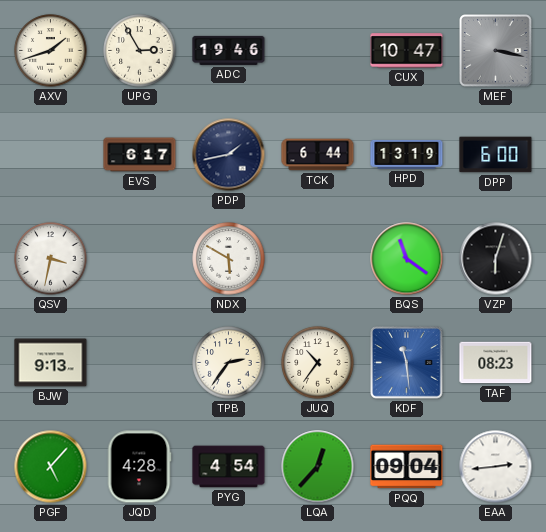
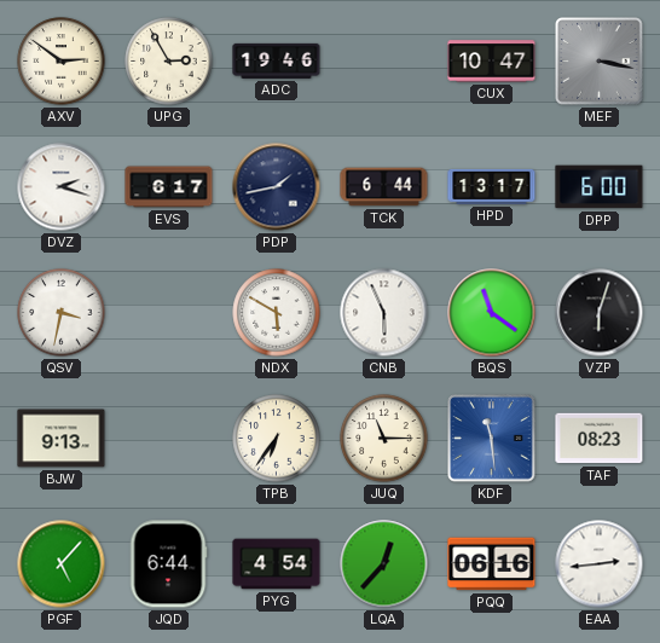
AXV: 1:42 -> 2:51 (62, 62)
DVZ: none -> 2:18 (62, 187)
HPD: 13:19 -> 13:17 (492, 186)
CNB: none -> 5:56 (384, 313)
TPB: 2:36 -> 6:36 (277, 439)
JUQ: 10:36 -> 11:15 (384, 439)
JQD: 4:28 -> 6:44 (168, 564)
PQQ: 09:04 -> 06:16 (492, 564)
